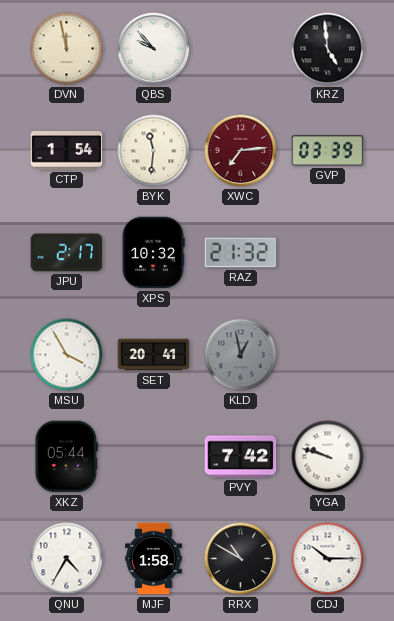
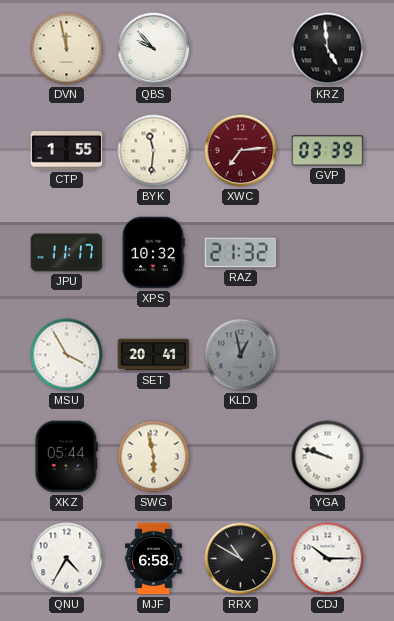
CTP: 1:54 -> 1:55 (67, 151)
JPU: 2:17 -> 11:17 (67, 253)
SWG: none -> 5:58 (154, 457)
PVY: 7:42 -> none (241, 457)
MJF: 1:58 -> 6:58 (154, 559)
